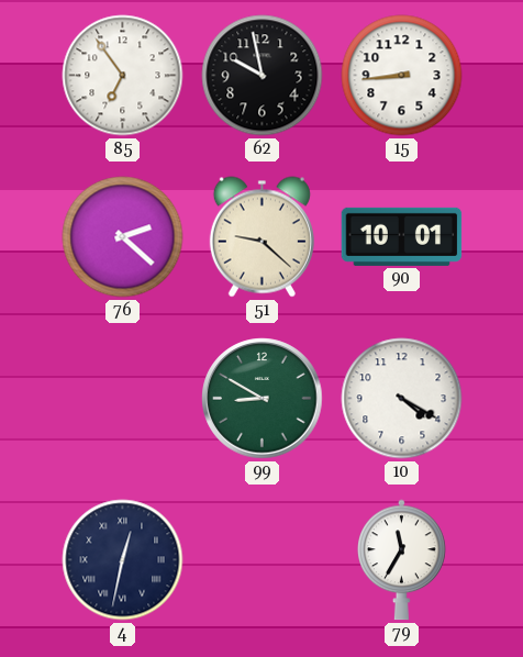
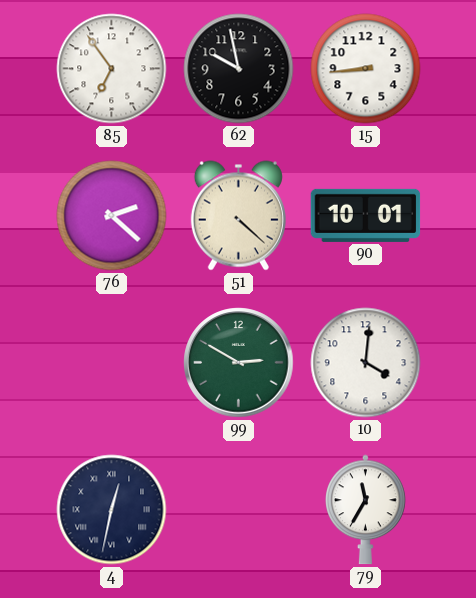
51: 9:22 -> 4:22 (238, 216)
99: 8:50 -> 2:50 (239, 363)
10: 4:20 -> 4:01 (366, 363)
